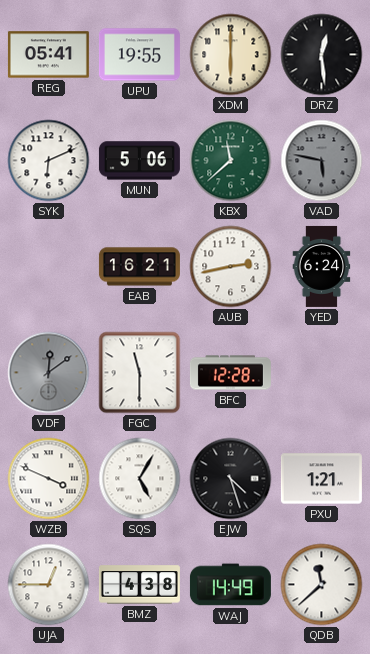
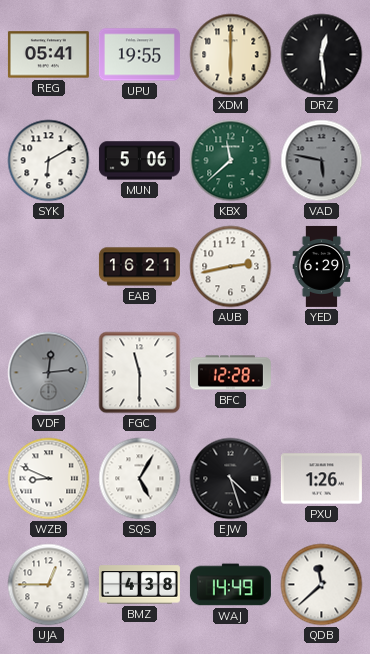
SYK: 6:11 -> 6:10 (49, 161)
YED: 6:24 -> 6:29 (322, 266)
VDF: 12:09 -> 12:14 (49, 373)
WZB: 3:49 -> 8:49 (49, 479)
PXU: 1:21 -> 1:26 (321, 479)
